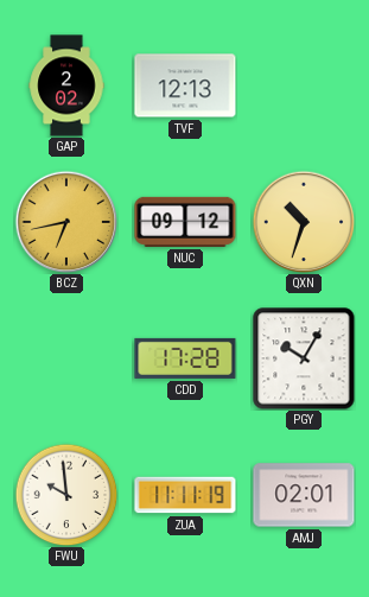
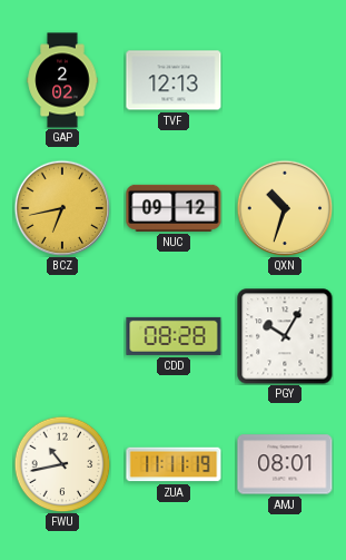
CDD: 17:28 -> 08:28 (174, 336)
FWU: 9:59 -> 10:43 (62, 464)
AMJ: 02:01 -> 08:01 (285, 464)
